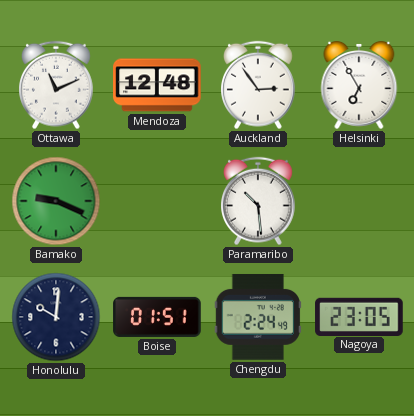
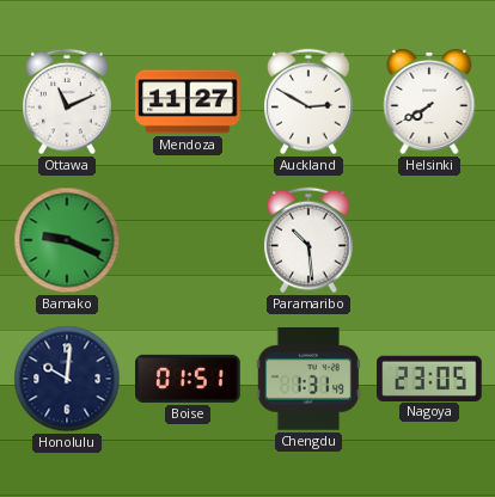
Mendoza: 12:48 -> 11:27 (188, 102)
Auckland: 2:54 -> 2:50 (310, 102)
Helsinki: 6:55 -> 7:40 (429, 102)
Chengdu: 2:24 -> 1:31 (307, 379)
